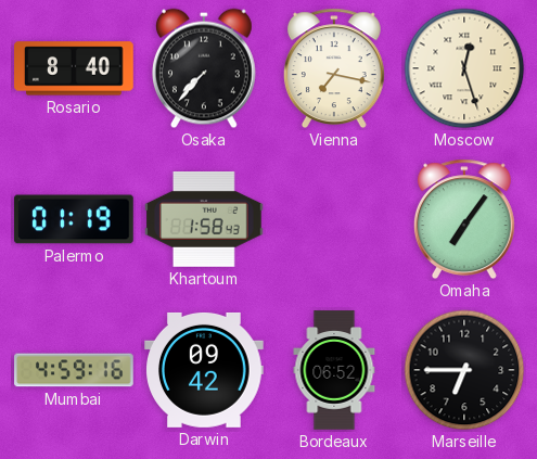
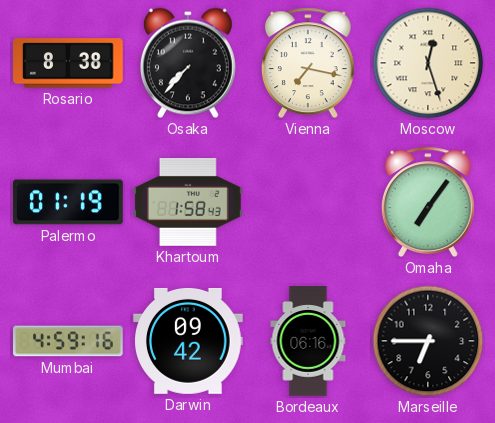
Rosario: 8:40 -> 8:38 (68, 63)
Bordeaux: 06:52 -> 06:16 (308, 341)
